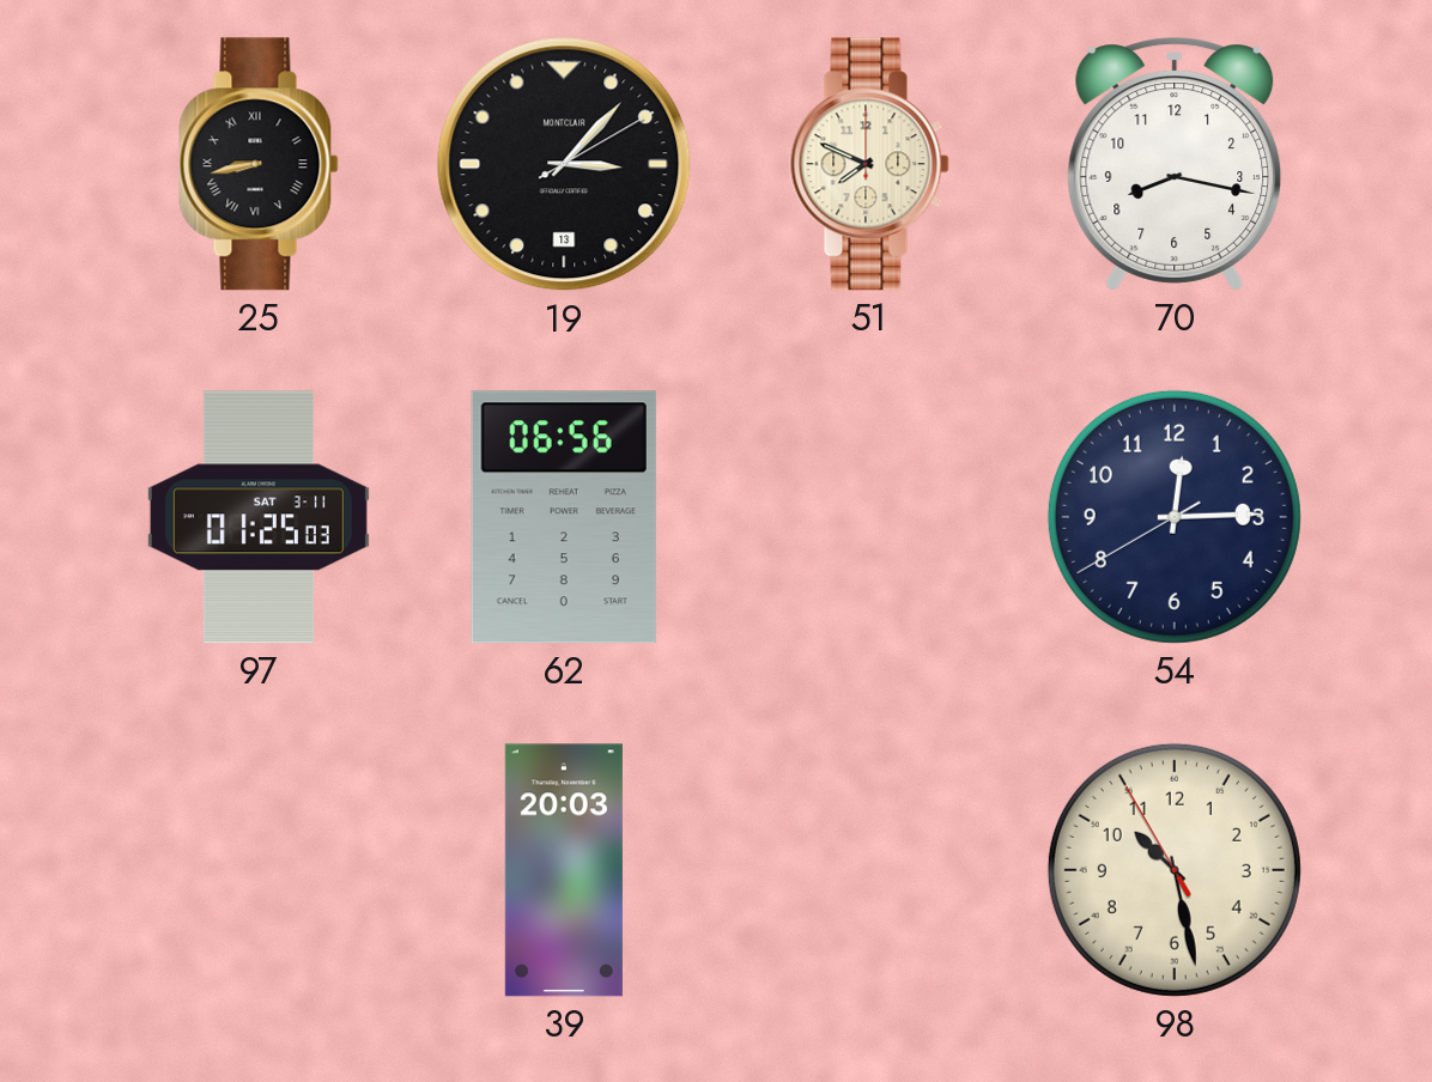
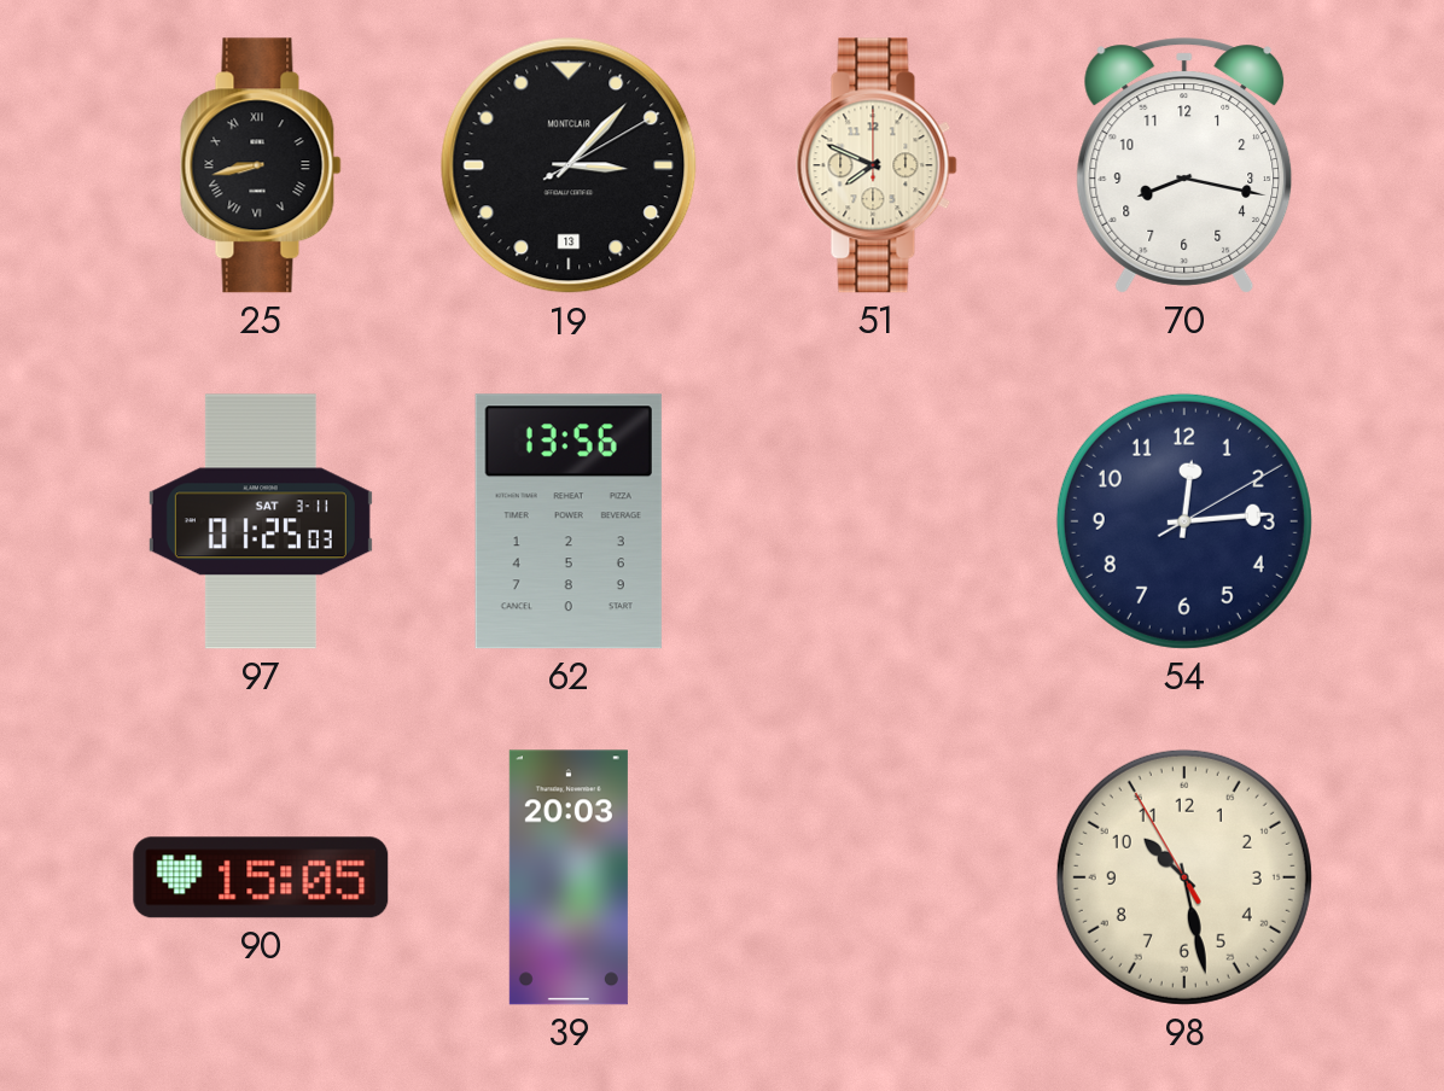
62: 06:56 -> 13:56 (569, 521)
54: 12:14:40 -> 12:14:10 (1184, 521)
90: none -> 15:05 (261, 877)
